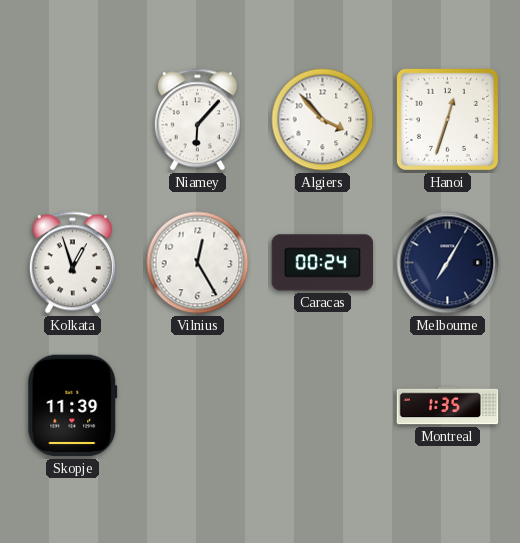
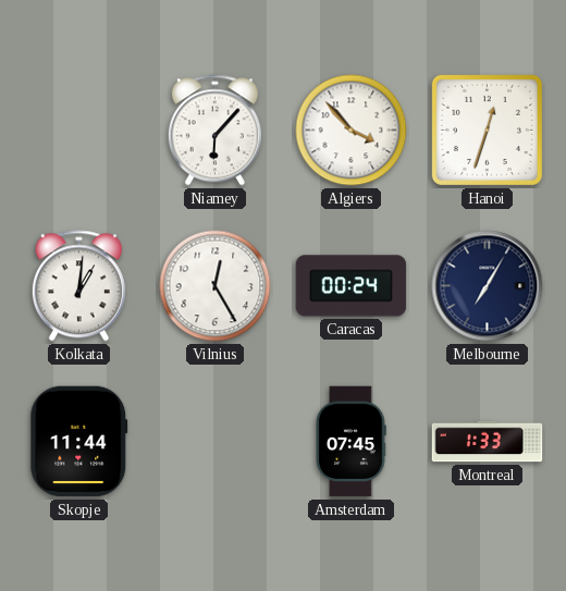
Kolkata: 12:57 -> 1:01 (78, 286)
Skopje: 11:39 -> 11:44 (79, 442)
Amsterdam: none -> 07:45 (350, 442)
Montreal: 1:35 -> 1:33 (488, 442)
